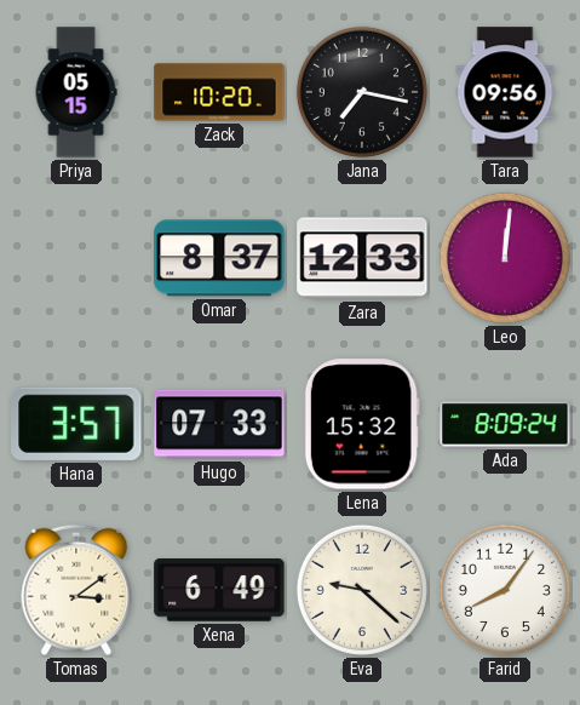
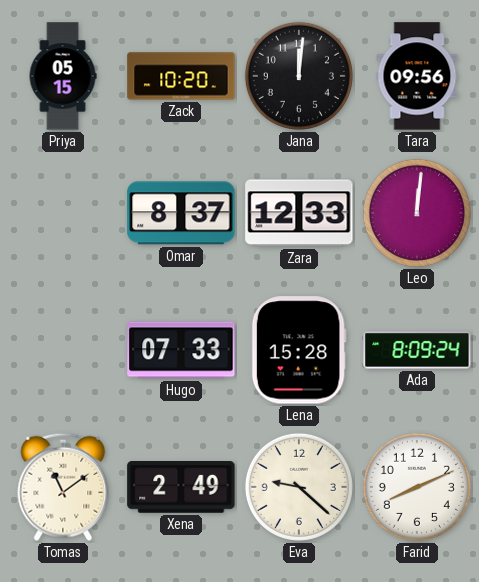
Jana: 7:17 -> 12:01 (299, 76)
Hana: 3:57 -> none (76, 424)
Lena: 15:32 -> 15:28 (299, 350)
Tomas: 3:09 -> 11:09 (63, 487)
Xena: 6:49 -> 2:49 (181, 488)
Farid: 8:06 -> 8:11 (417, 487)
